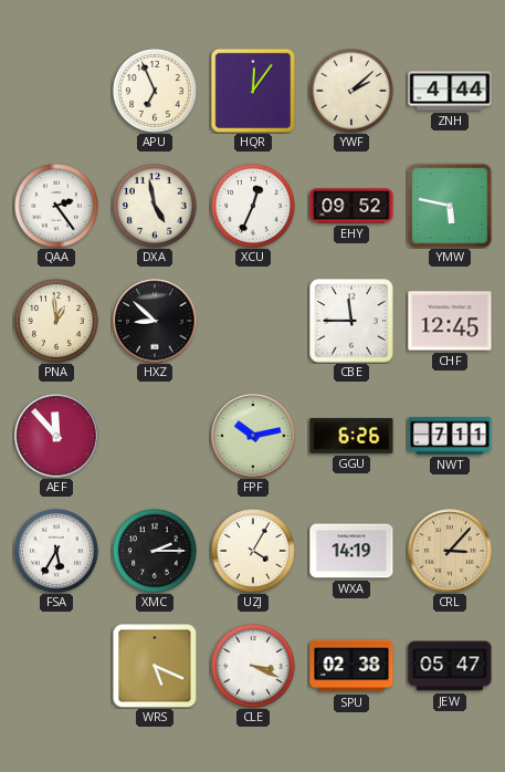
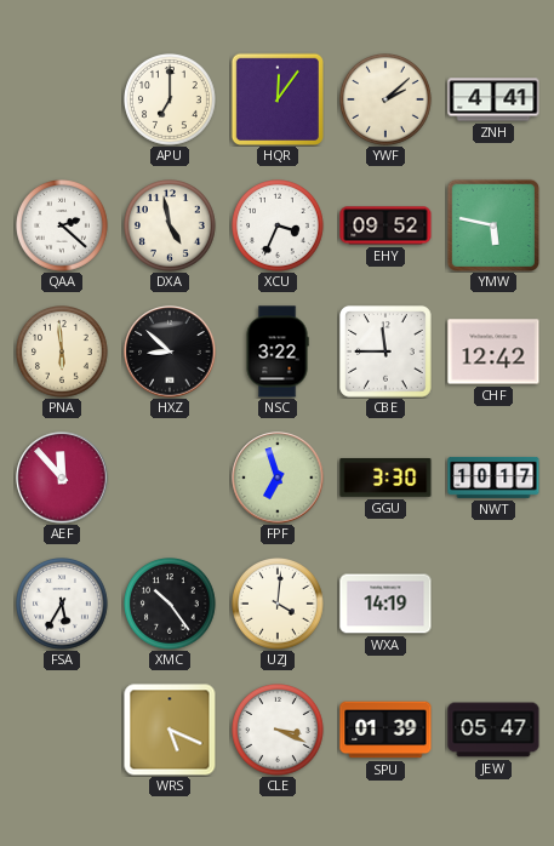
APU: 6:56 -> 7:00 (171, 101)
ZNH: 4:44 -> 4:41 (493, 99)
QAA: 2:24 -> 2:22 (63, 227)
XCU: 12:34 -> 3:34 (279, 227)
PNA: 12:59 -> 5:59 (63, 353)
NSC: none -> 3:22 (278, 351)
CHF: 12:45 -> 12:42 (493, 351)
FPF: 10:13 -> 6:57 (278, 478)
GGU: 6:26 -> 3:30 (385, 478)
NWT: 7:11 -> 10:17 (493, 478)
XMC: 2:15 -> 10:24 (171, 605)
UZJ: 4:05 -> 4:01 (279, 605)
CRL: 3:07 -> none (450, 551)
SPU: 02:38 -> 01:39 (385, 730)
